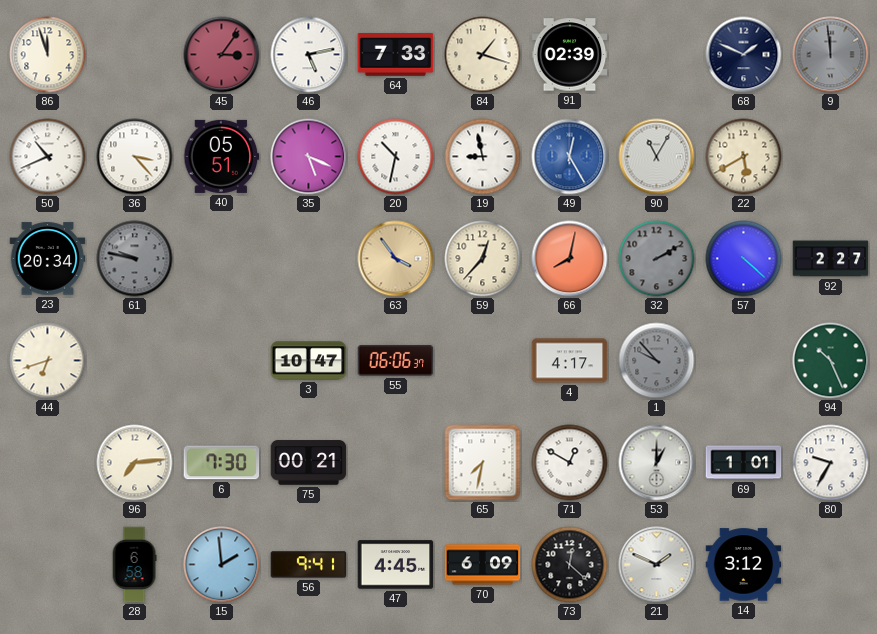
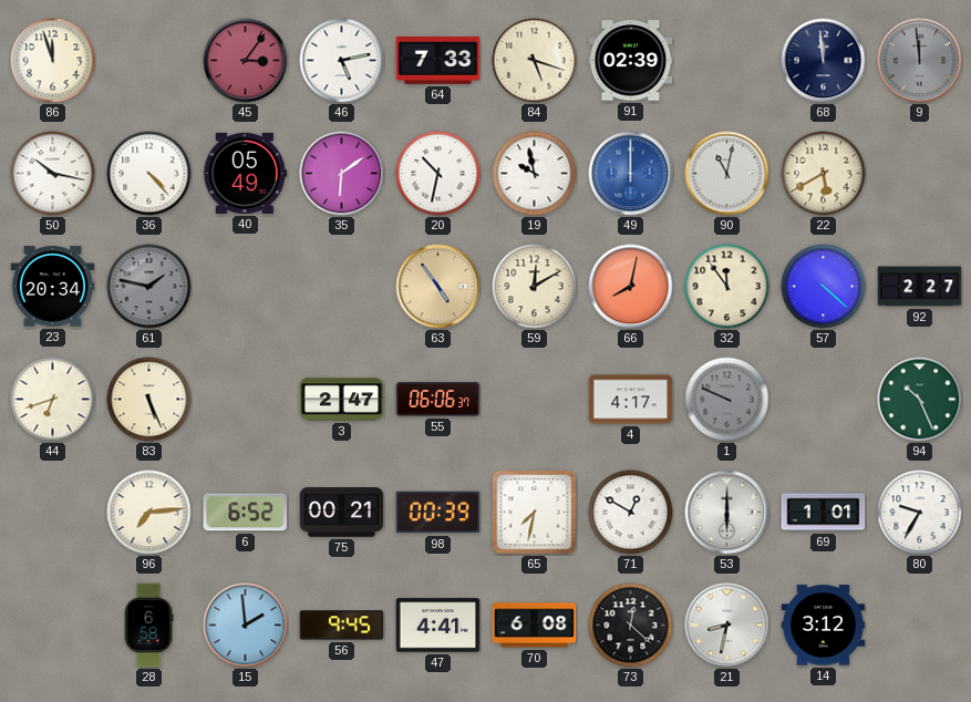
84: 1:18 -> 5:18 (535, 61)
68: 1:49 -> 11:59 (824, 61)
50: 10:41 -> 10:17 (53, 174)
36: 3:23 -> 4:23 (149, 174)
40: 05:51 -> 05:49 (246, 173)
35: 5:19 -> 6:09 (342, 174)
19: 8:58 -> 9:58 (535, 174)
49: 12:25 -> 12:00 (631, 174)
90: 11:05 -> 11:02 (727, 174)
61: 9:47 -> 1:47 (149, 287)
63: 3:54 -> 4:54 (438, 287)
59: 12:37 -> 12:10 (535, 287)
32: 2:10 -> 11:54 (727, 287)
32 dial: grey -> cream (727, 287)
83: none -> 5:26 (149, 400)
3: 10:47 -> 2:47 (342, 400)
1: 9:53 -> 9:49 (727, 400)
6: 7:30 -> 6:52 (246, 513)
98: none -> 00:39 (438, 513)
53: 1:00 -> 6:00 (727, 513)
56: 9:41 -> 9:45 (342, 626)
47: 4:45 -> 4:41 (438, 626)
70: 6:09 -> 6:08 (535, 626)
21: 1:49 -> 8:32 (727, 626)
